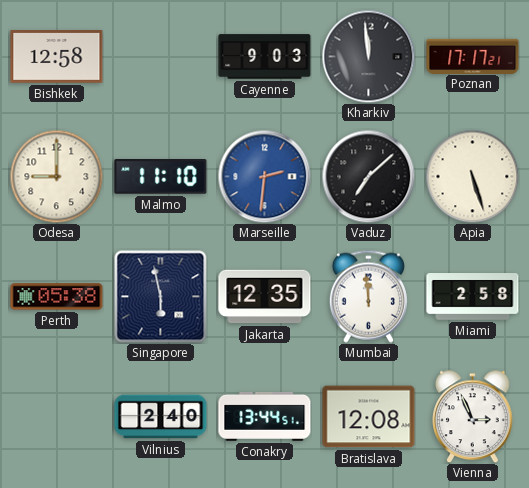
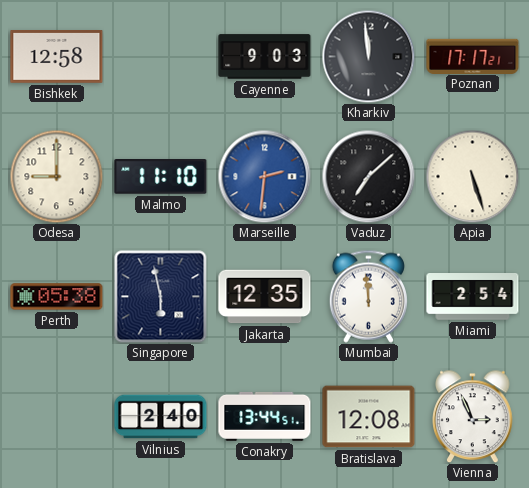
Miami: 2:58 -> 2:54 (473, 297)
